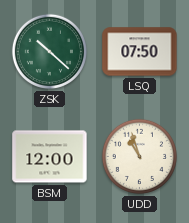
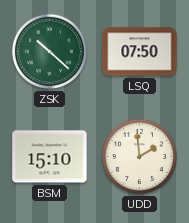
BSM: 12:00 -> 15:10 (50, 157)
UDD: 10:57 -> 1:59 (139, 156)
